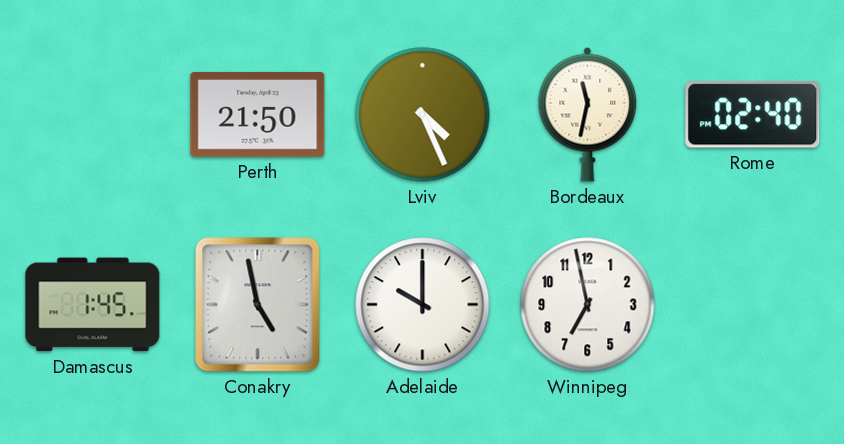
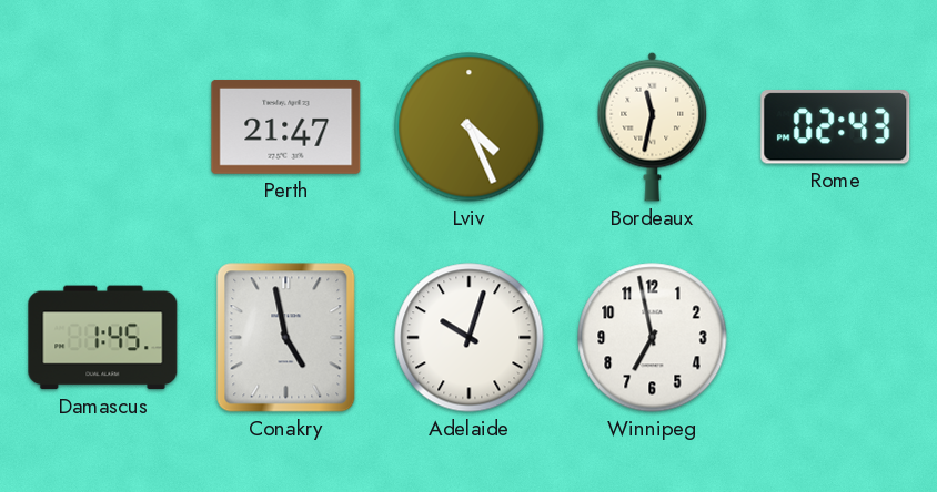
Perth: 21:50 -> 21:47 (286, 126)
Rome: 02:40 -> 02:43 (836, 127)
Adelaide: 10:00 -> 10:03 (470, 338)
